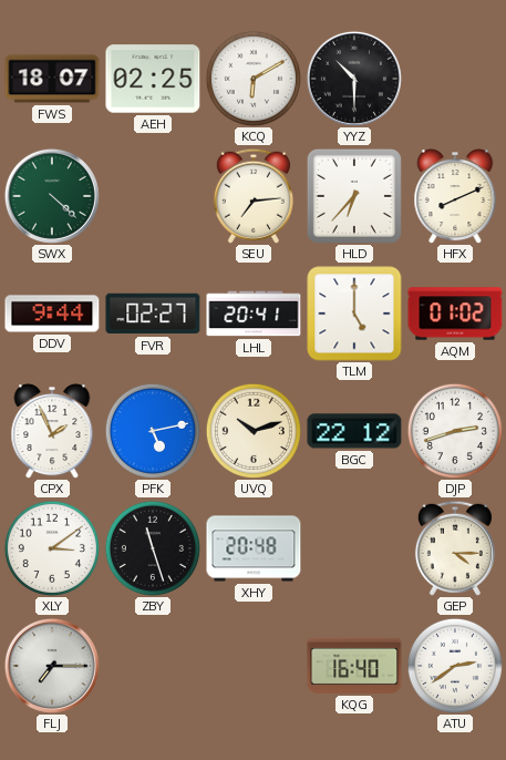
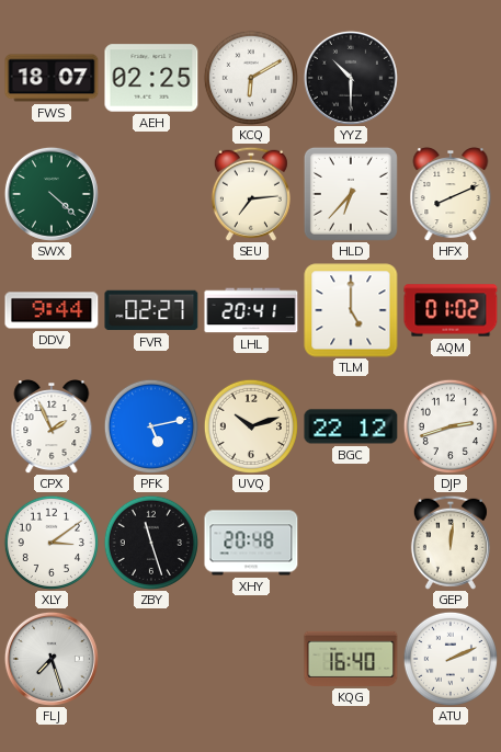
GEP: 4:15 -> 12:01 (451, 543)
FLJ: 7:15 -> 7:27 (52, 659)
ATU: 2:39 -> 2:11 (451, 659)
